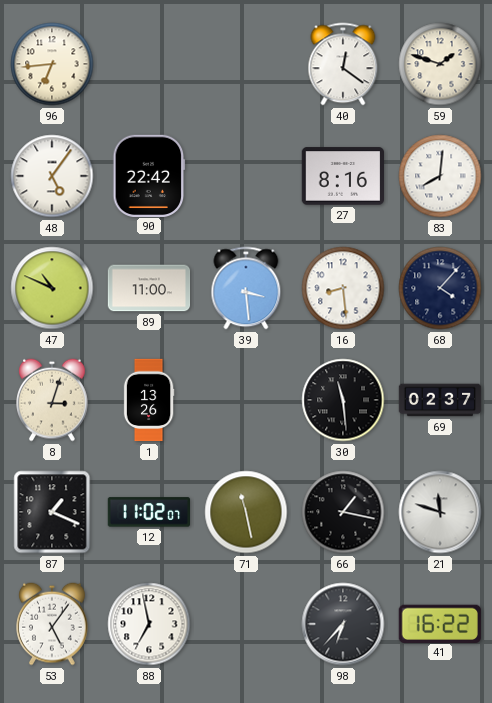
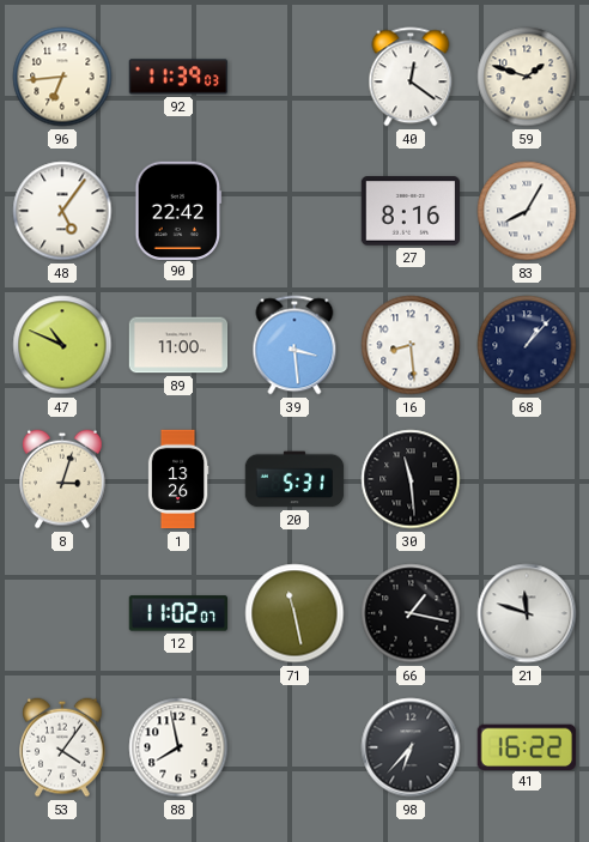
92: none -> 11:39 (178, 77)
83: 8:01 -> 8:05 (527, 211)
68: 4:07 -> 1:07 (527, 345)
20: none -> 5:31 (294, 479)
69: 02:37 -> none (440, 400)
87: 1:19 -> none (52, 512)
53: 5:06 -> 4:06 (63, 747)
88: 6:58 -> 7:58 (178, 747)
